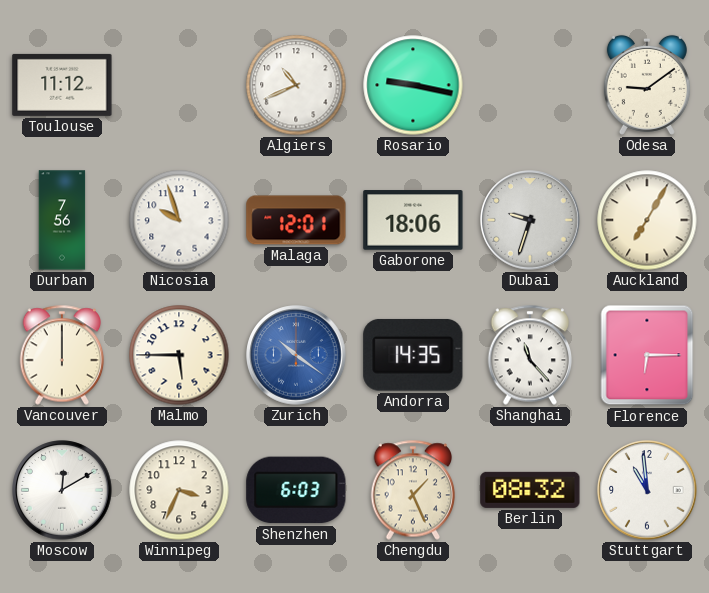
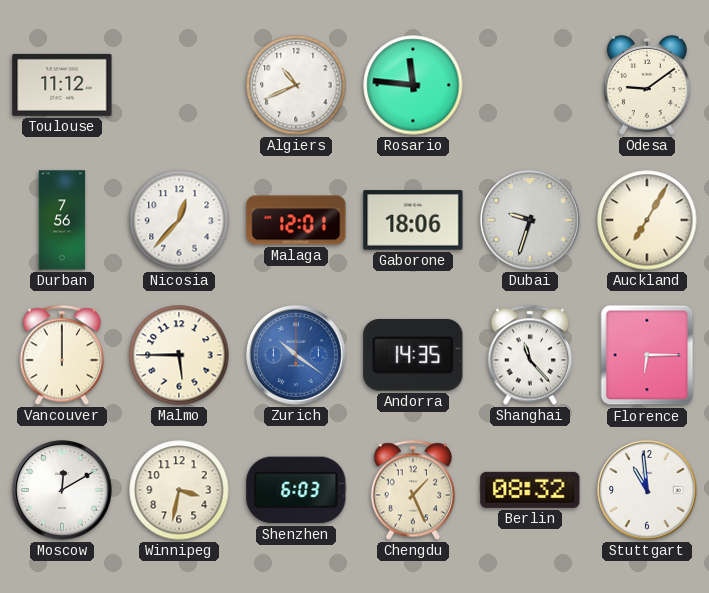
Rosario: 9:17 -> 11:46 (413, 85)
Nicosia: 9:57 -> 12:37 (179, 220)
Winnipeg: 3:34 -> 3:32 (179, 490)
